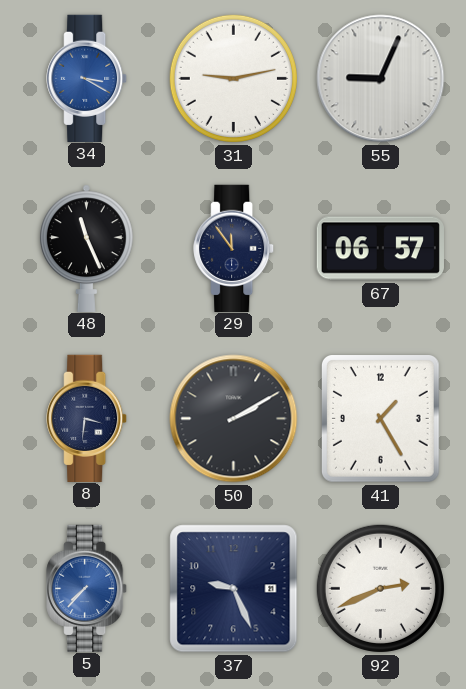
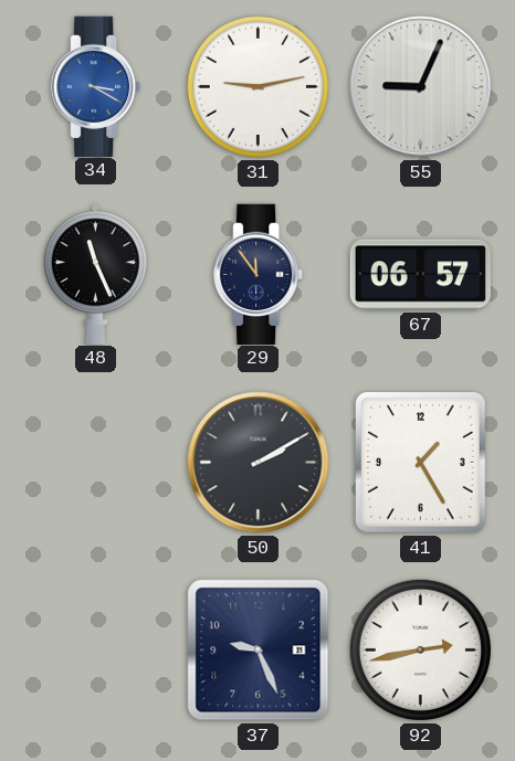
8: 3:31 -> none (87, 418)
5: 7:37 -> none (87, 588)
92: 2:41 -> 2:43 (420, 649)
